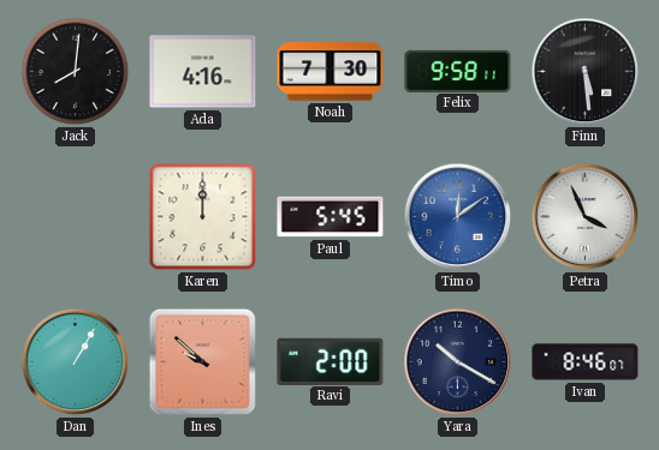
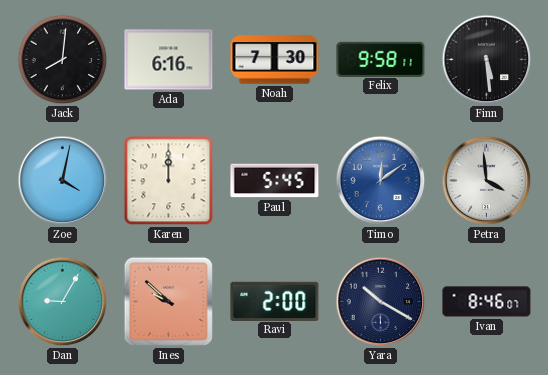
Ada: 4:16 -> 6:16 (169, 60)
Zoe: none -> 4:02 (63, 181)
Petra: 3:56 -> 3:59 (487, 181)
Dan: 1:05 -> 9:05 (63, 302)
